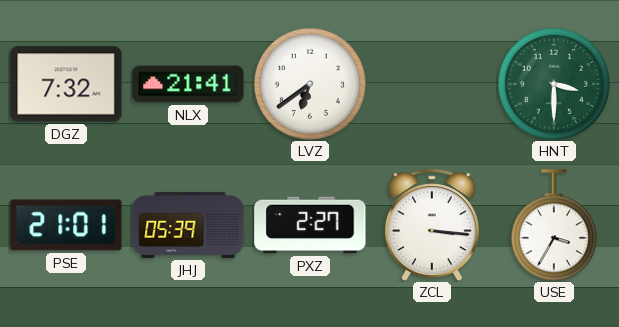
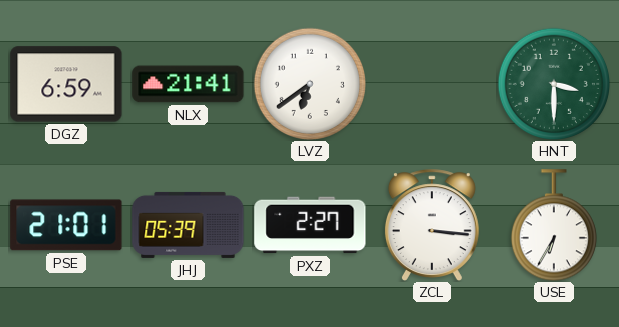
DGZ: 7:32 -> 6:59 (66, 84)
USE: 3:35 -> 6:35 (554, 225)
